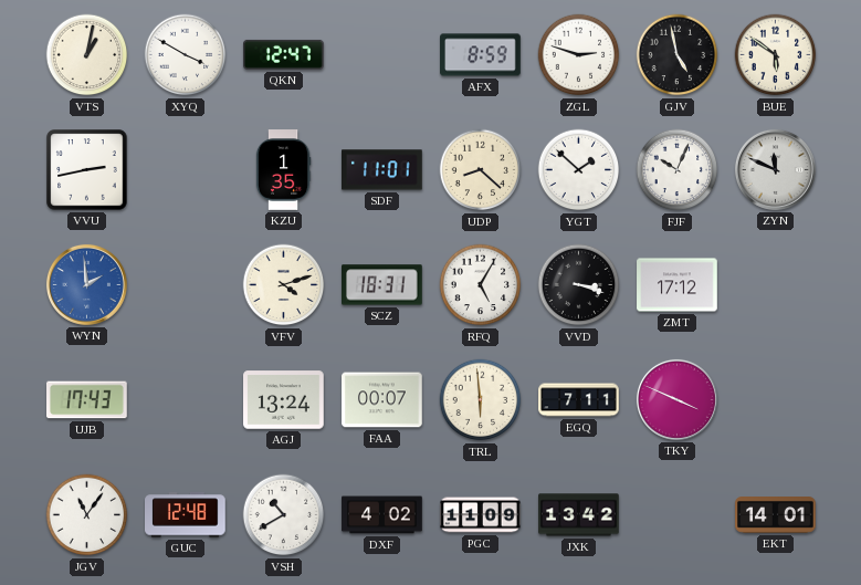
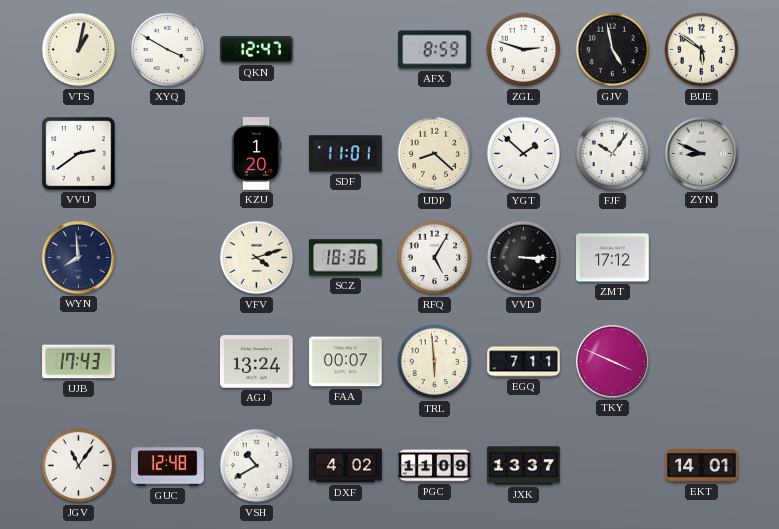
VVU: 2:43 -> 2:39 (79, 154)
KZU: 1:35 -> 1:20 (256, 154)
FJF: 10:04 -> 10:06 (613, 154)
ZYN: 11:49 -> 8:49 (701, 153)
WYN: 1:59 -> 7:59 (78, 257)
WYN dial: blue -> navy (78, 257)
SCZ: 18:31 -> 18:36 (346, 258)
VVD: 3:18 -> 3:15 (524, 258)
JXK: 13:42 -> 13:37 (524, 466)
